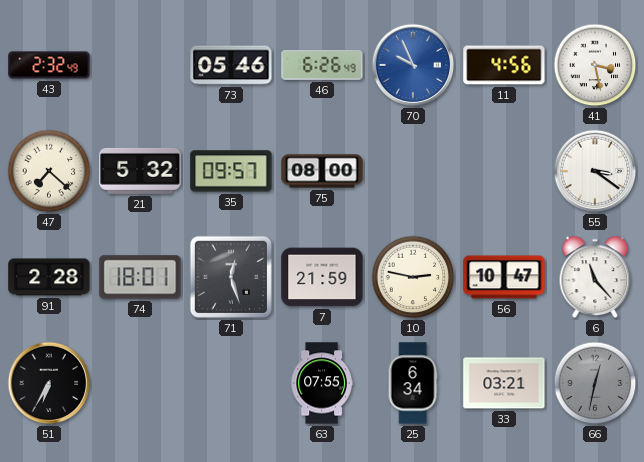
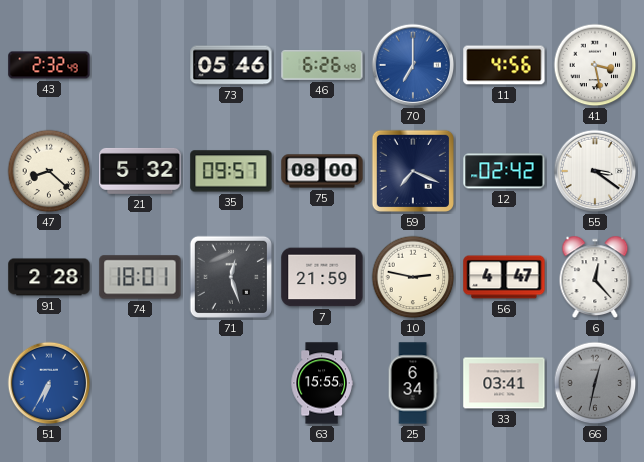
70: 9:56 -> 7:00 (413, 65)
47: 7:22 -> 8:22 (49, 171)
59: none -> 7:19 (413, 171)
12: none -> 02:42 (504, 171)
56: 10:47 -> 4:47 (504, 277)
6: 11:23 -> 12:23 (595, 277)
51 dial: black -> blue (49, 383)
63: 07:55 -> 15:55 (322, 383)
33: 03:21 -> 03:41 (504, 383)
